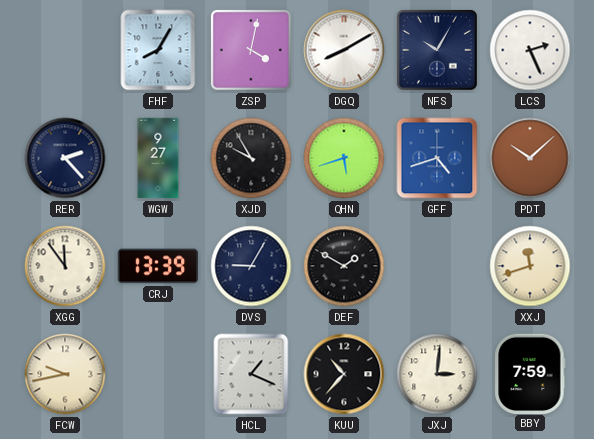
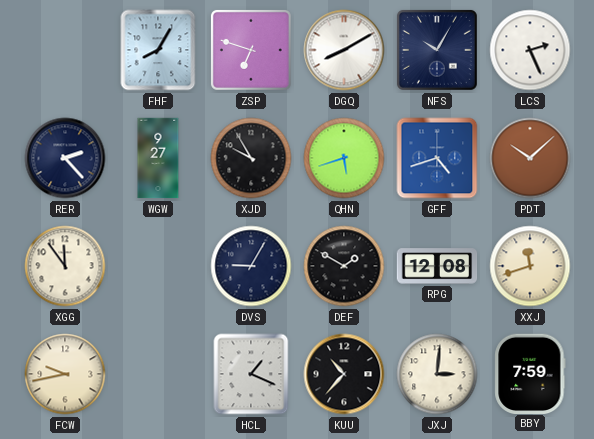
ZSP: 4:02 -> 6:48 (251, 50)
CRJ: 13:39 -> none (158, 266)
RPG: none -> 12:08 (437, 266)
